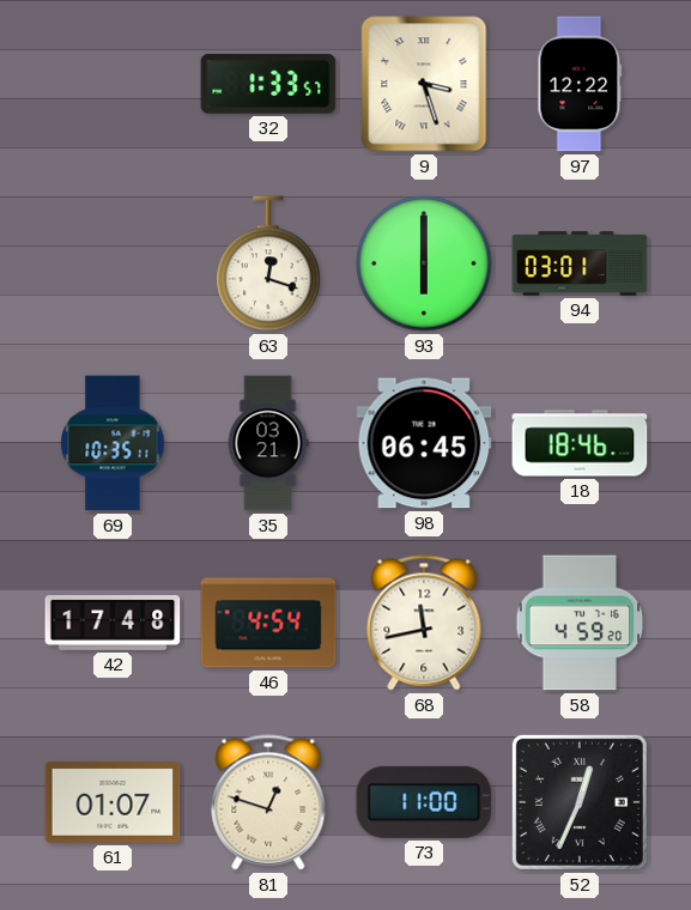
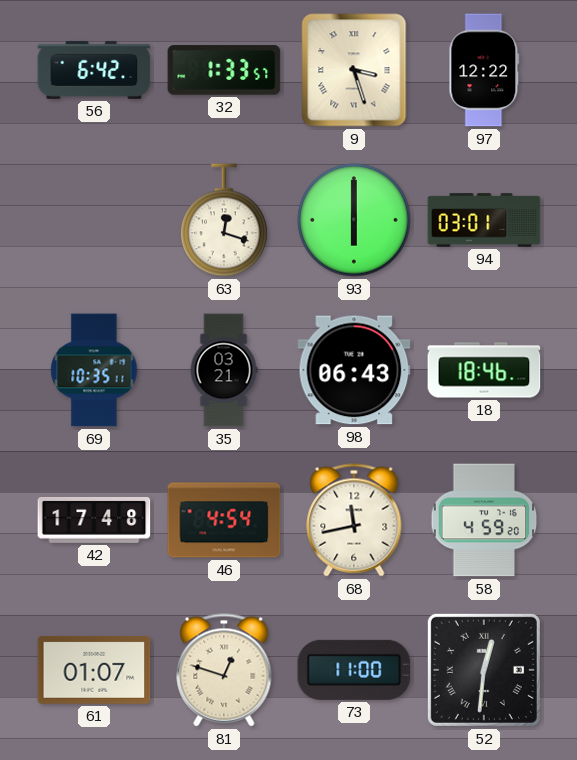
56: none -> 6:42 (94, 70)
98: 06:45 -> 06:43 (354, 370)
52: 12:34 -> 12:31 (484, 670)
